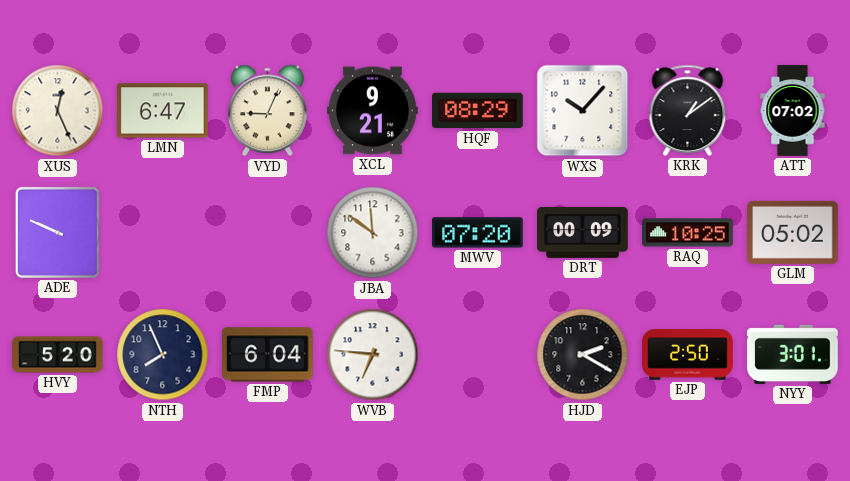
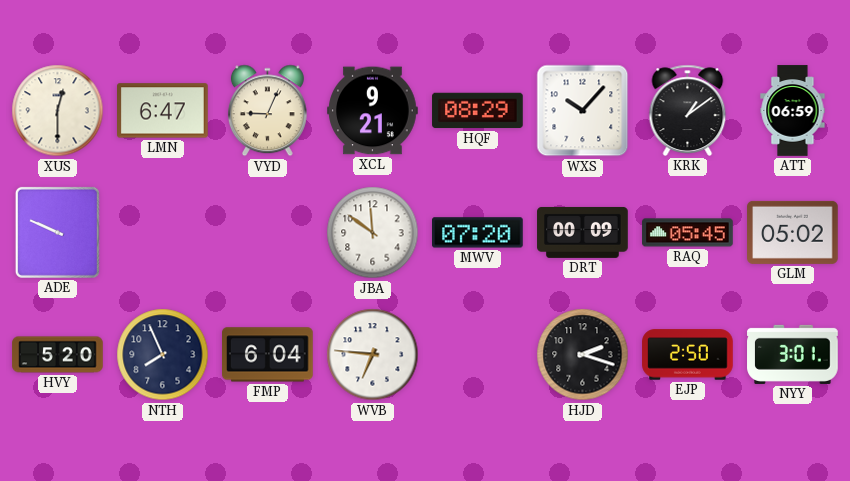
XUS: 12:26 -> 12:30 (58, 111)
ATT: 07:02 -> 06:59 (793, 111)
RAQ: 10:25 -> 05:45 (688, 233)
HJD: 2:20 -> 2:18 (583, 355)
